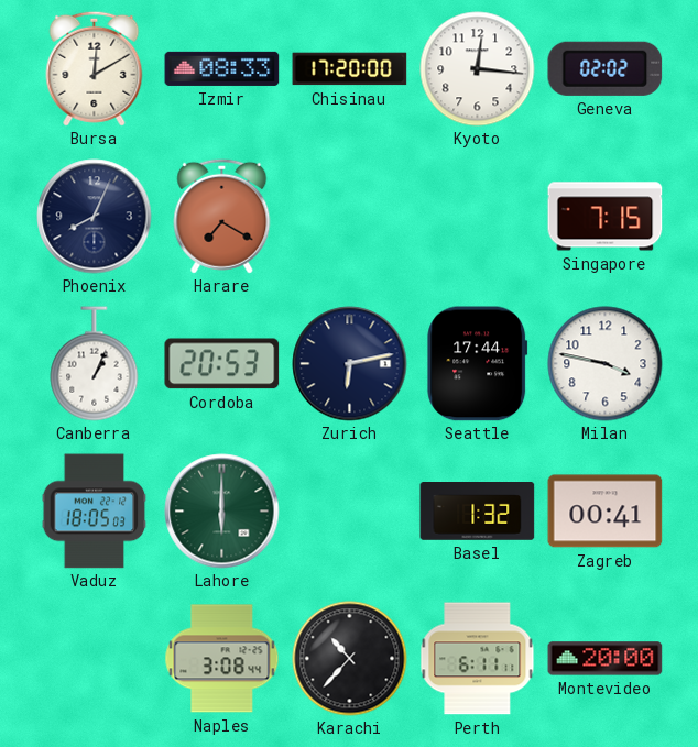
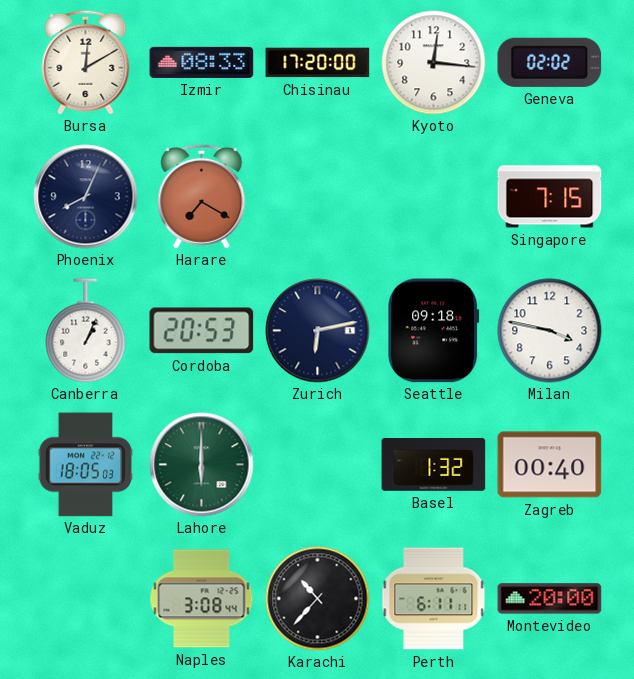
Seattle: 17:44 -> 09:18 (434, 331)
Zagreb: 00:41 -> 00:40 (550, 465)
